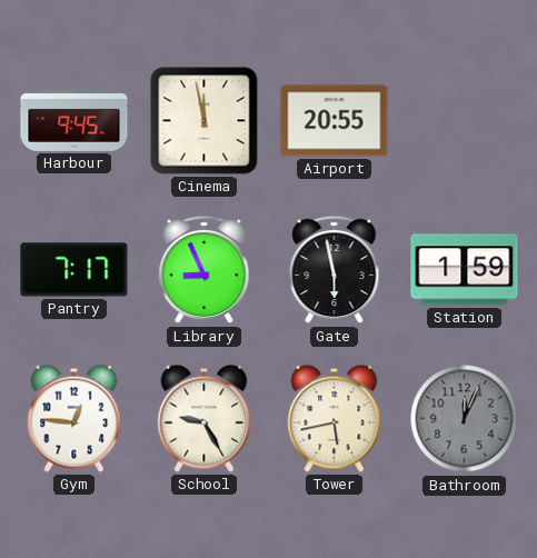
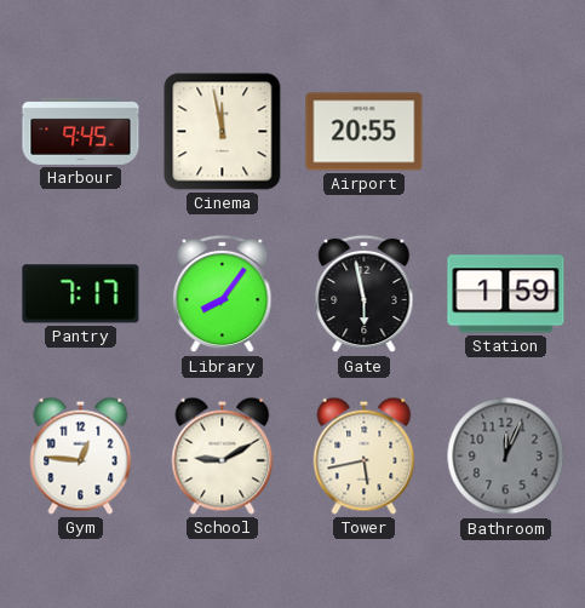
Library: 8:56 -> 8:06 (223, 294)
School: 9:25 -> 9:10 (223, 455)
